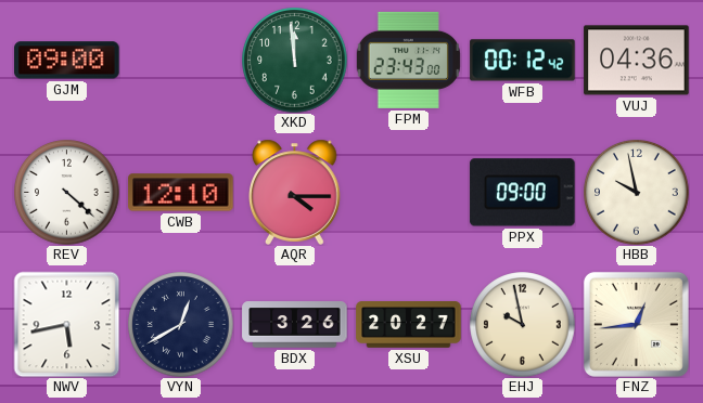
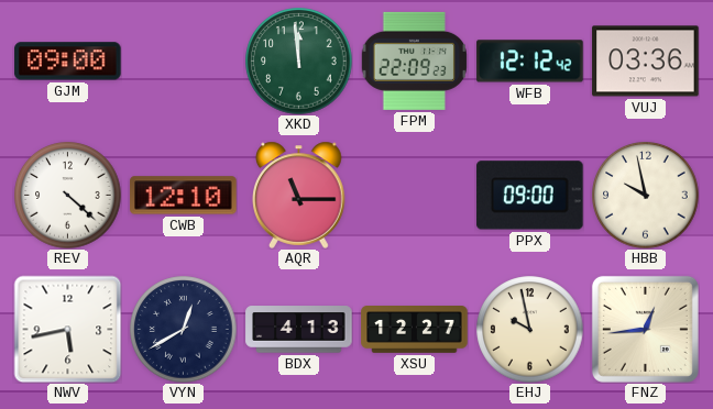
FPM: 23:43 -> 22:09 (414, 60)
WFB: 00:12 -> 12:12 (530, 62)
VUJ: 04:36 -> 03:36 (646, 62)
AQR: 4:15 -> 11:15 (299, 195)
BDX: 3:26 -> 4:13 (299, 330)
XSU: 20:27 -> 12:27 (415, 330)
